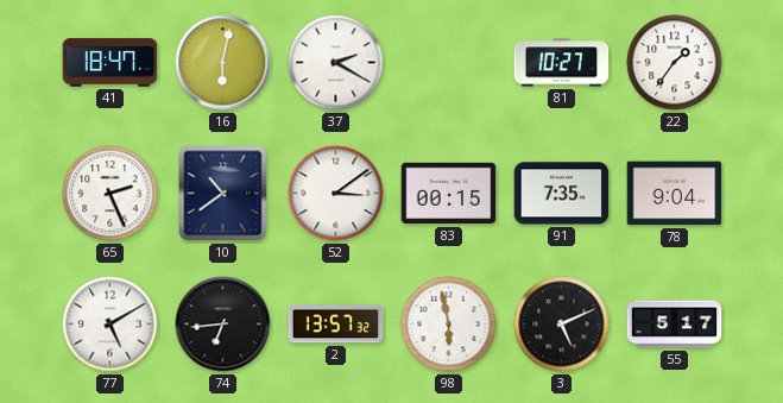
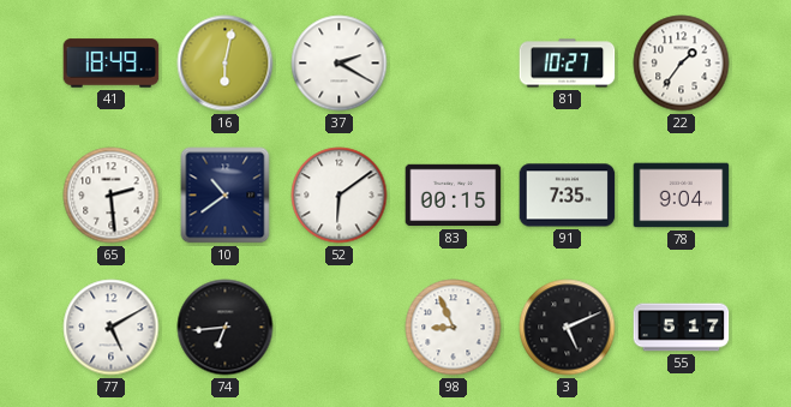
41: 18:47 -> 18:49 (112, 64)
65: 2:26 -> 2:29 (112, 196)
52: 3:09 -> 6:09 (340, 196)
2: 13:57 -> none (336, 325)
98: 5:58 -> 8:56 (454, 328)
